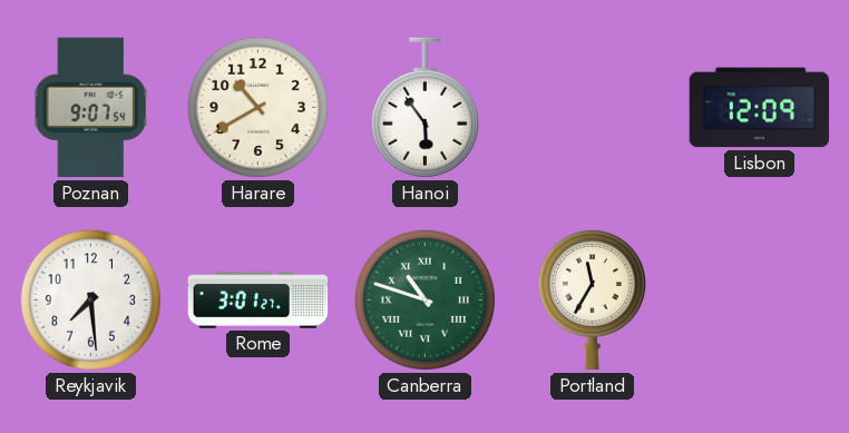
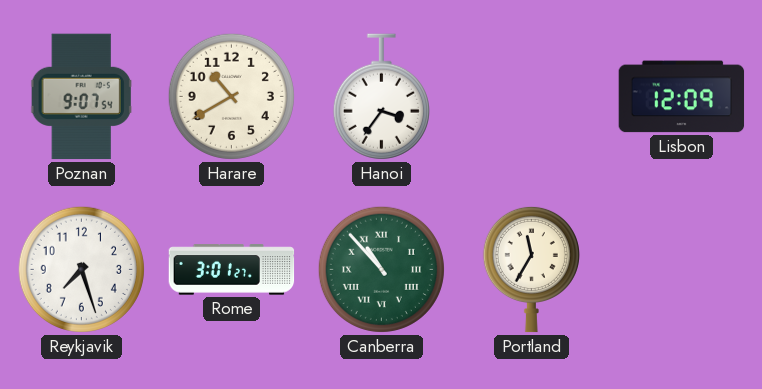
Hanoi: 5:54 -> 3:36 (381, 97)
Reykjavik: 7:29 -> 7:27 (81, 269)
Canberra: 10:48 -> 10:53 (381, 269)
